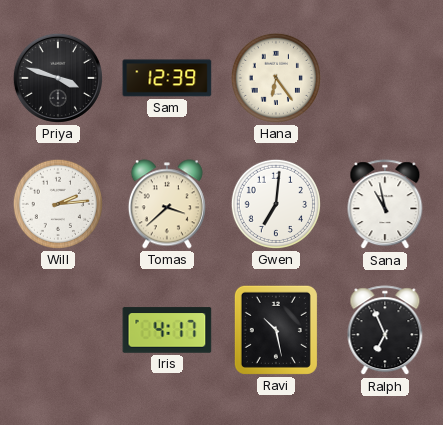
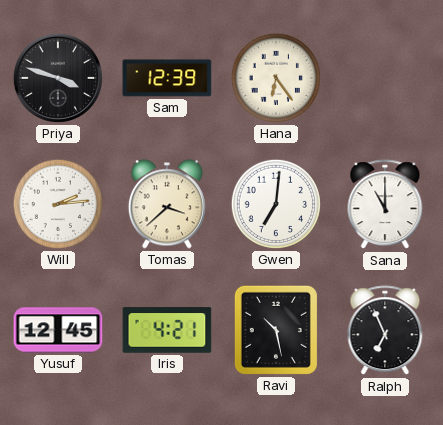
Sana: 10:58 -> 11:00 (385, 205)
Yusuf: none -> 12:45 (58, 330)
Iris: 4:17 -> 4:21 (167, 330)
